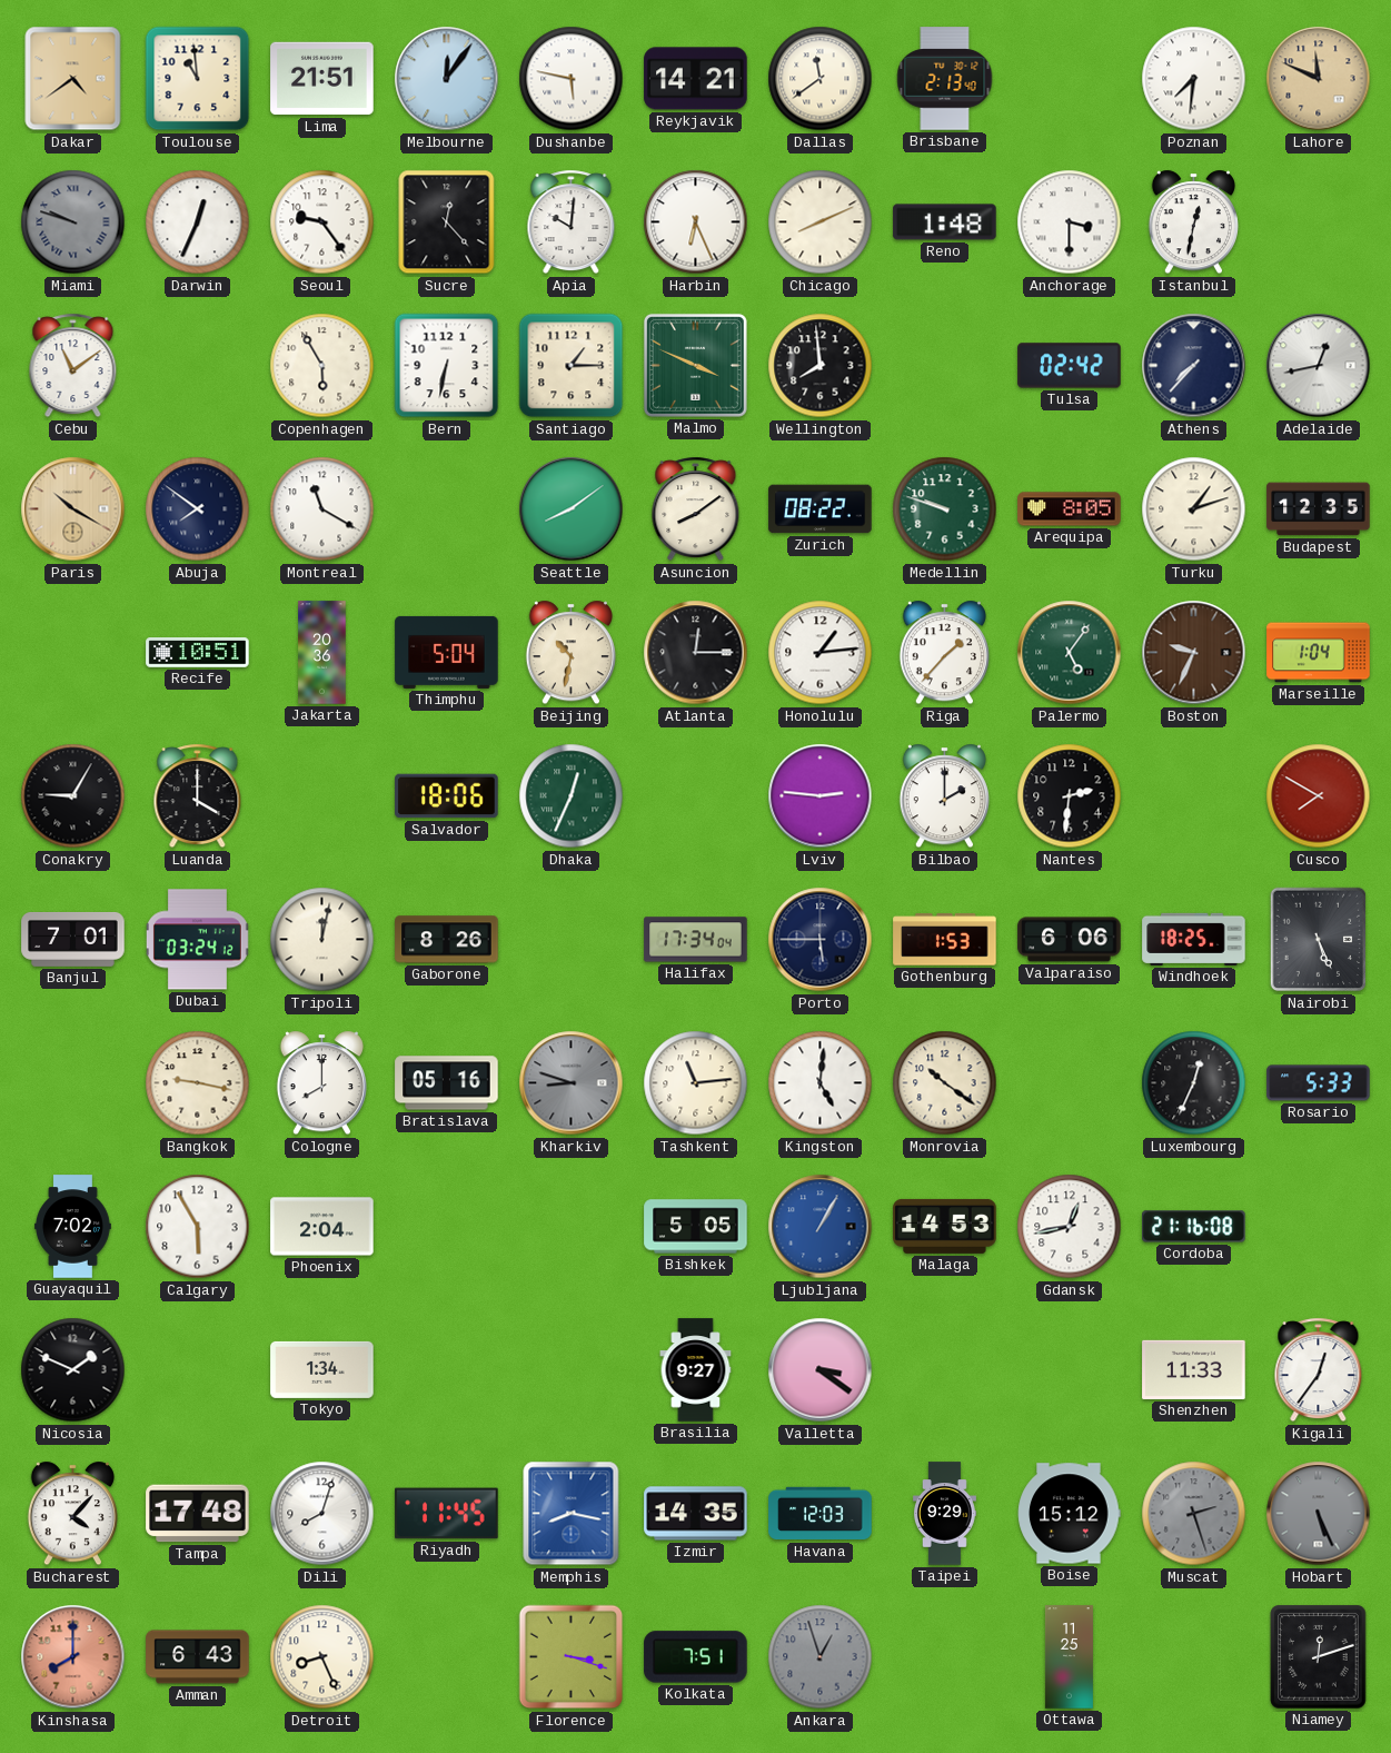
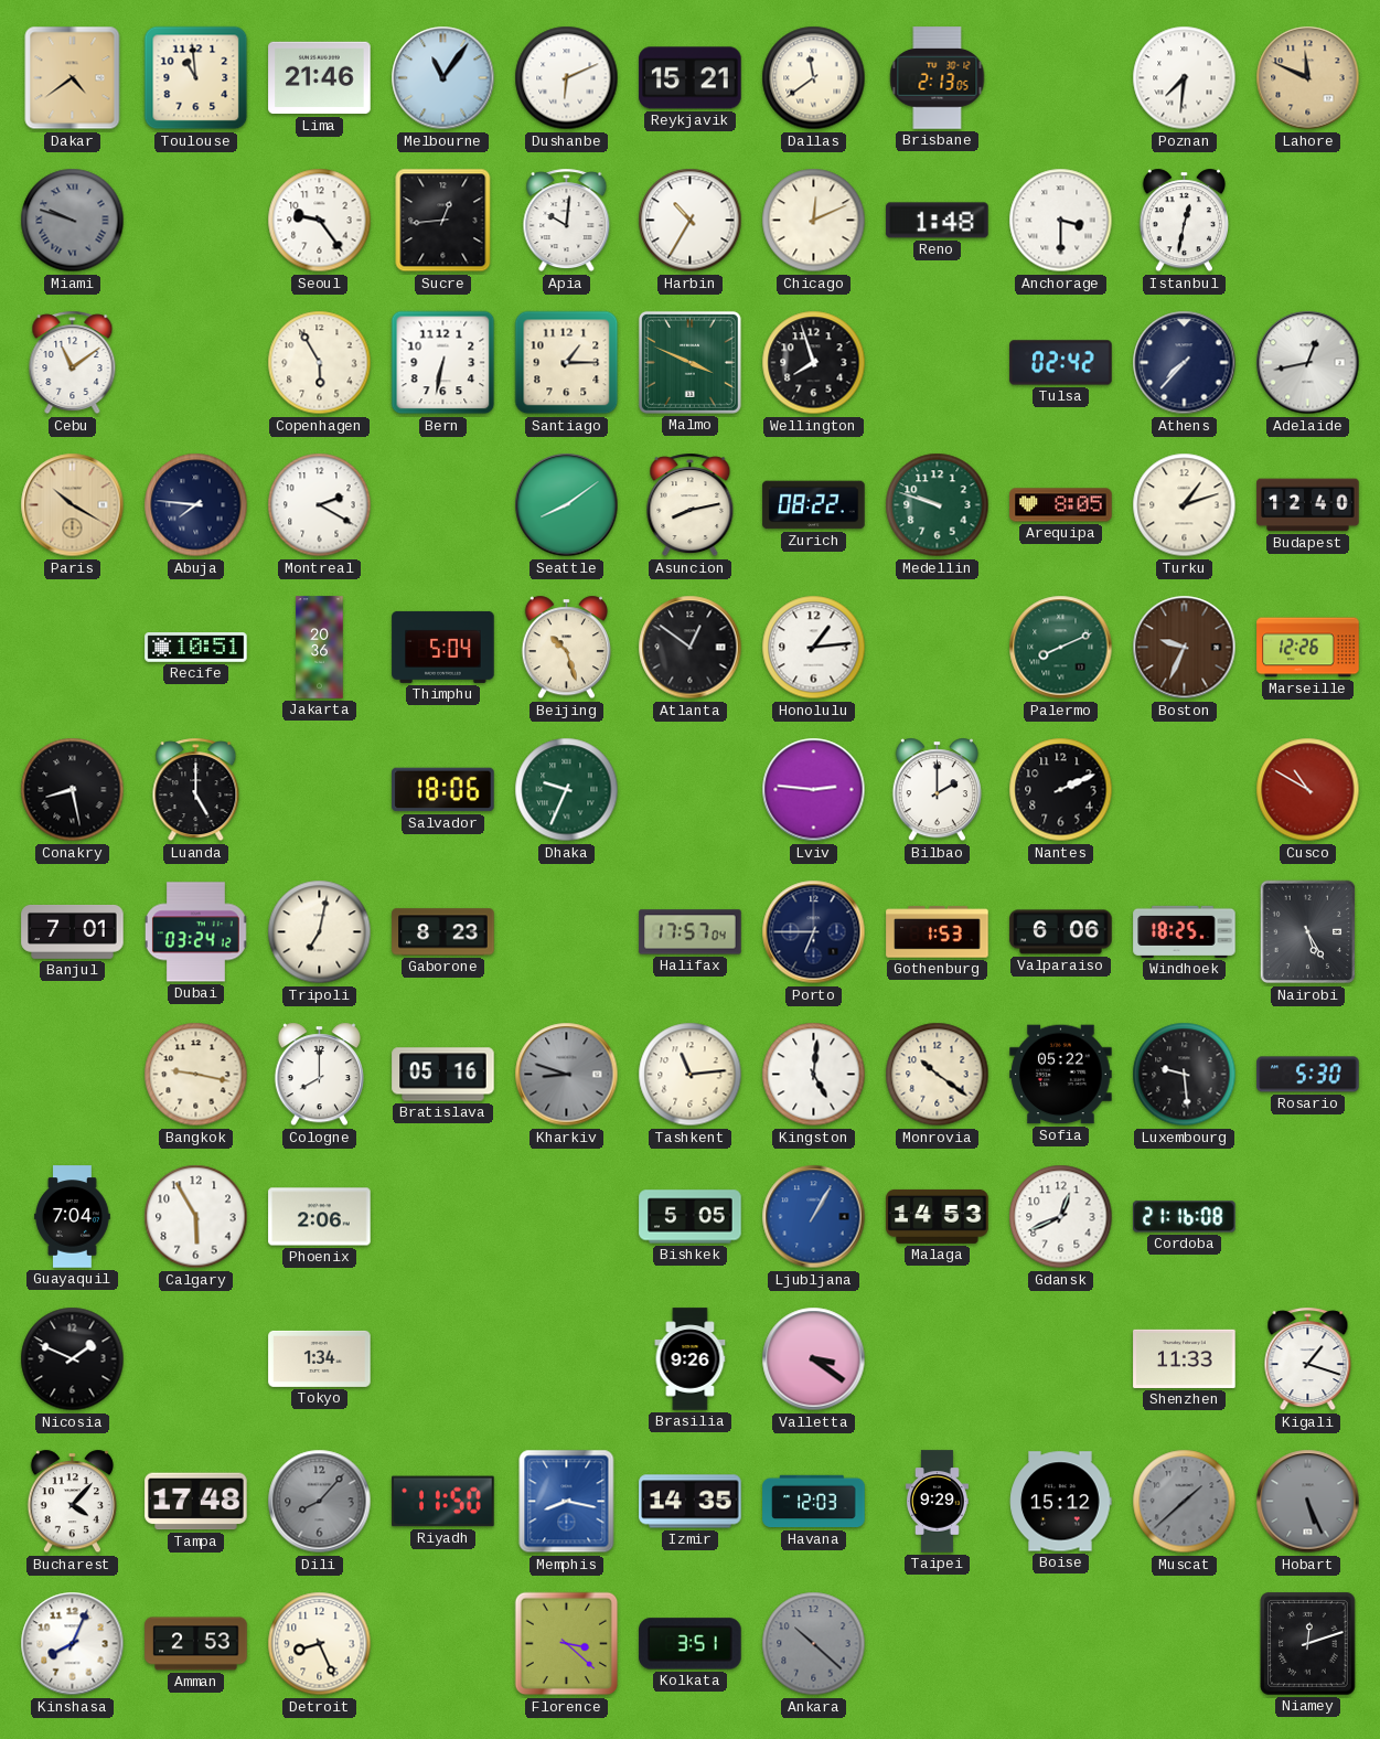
Lima: 21:51 -> 21:46 (320, 78)
Melbourne: 12:06 -> 11:06 (443, 78)
Dushanbe: 5:47 -> 6:11 (567, 78)
Reykjavik: 14:21 -> 15:21 (691, 78)
Brisbane: 2:13:40 -> 2:13:05 (938, 78)
Darwin: 12:34 -> none (198, 222)
Sucre: 12:23 -> 12:44 (443, 221)
Harbin: 6:26 -> 10:35 (691, 221)
Chicago: 8:11 -> 12:11 (814, 221)
Wellington: 7:59 -> 7:57 (814, 363)
Abuja: 7:51 -> 7:46 (196, 505)
Montreal: 11:20 -> 2:20 (320, 505)
Asuncion: 8:09 -> 8:13 (691, 505)
Budapest: 12:35 -> 12:40 (1308, 505)
Beijing: 10:32 -> 10:27 (566, 648)
Atlanta: 12:15 -> 12:51 (691, 648)
Riga: 1:37 -> none (944, 653)
Palermo: 5:06 -> 8:11 (1061, 648)
Marseille: 1:04 -> 12:26 (1308, 648)
Conakry: 9:05 -> 8:28 (73, 790)
Luanda: 4:00 -> 5:00 (196, 790)
Dhaka: 12:34 -> 9:34 (567, 790)
Nantes: 2:31 -> 2:11 (1061, 790)
Cusco: 7:50 -> 10:50 (1308, 790)
Tripoli: 12:02 -> 7:02 (320, 932)
Gaborone: 8:26 -> 8:23 (443, 932)
Halifax: 17:34 -> 17:57 (691, 932)
Porto: 5:45 -> 6:45 (814, 932)
Nairobi: 5:26 -> 5:25 (1308, 932)
Sofia: none -> 05:22 (1061, 1075)
Luxembourg: 12:34 -> 9:29 (1185, 1075)
Rosario: 5:33 -> 5:30 (1308, 1075)
Guayaquil: 7:02 -> 7:04 (73, 1217)
Phoenix: 2:04 -> 2:06 (320, 1217)
Gdansk: 12:43 -> 12:41 (1061, 1217)
Brasilia: 9:27 -> 9:26 (691, 1359)
Kigali: 12:36 -> 1:18 (1308, 1359)
Dili: 8:03 -> 8:07 (320, 1502)
Dili dial: white -> grey (320, 1502)
Riyadh: 11:45 -> 11:50 (443, 1502)
Muscat: 2:27 -> 1:38 (1185, 1502)
Kinshasa: 8:00 -> 8:04 (73, 1644)
Kinshasa dial: salmon -> white (73, 1644)
Amman: 6:43 -> 2:53 (196, 1644)
Florence: 3:18 -> 3:22 (567, 1644)
Kolkata: 7:51 -> 3:51 (691, 1644)
Ankara: 12:57 -> 10:22 (814, 1644)
Ottawa: 11:25 -> none (1069, 1657)
